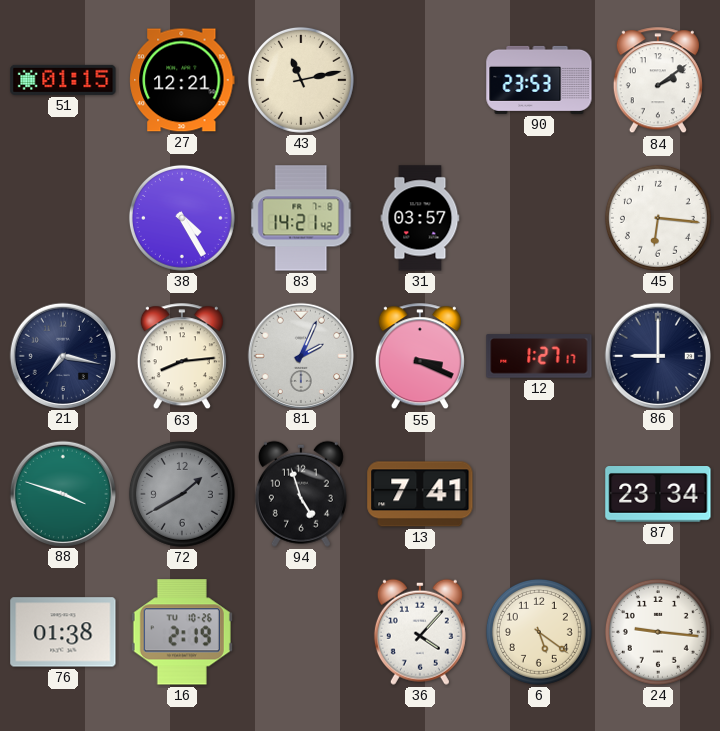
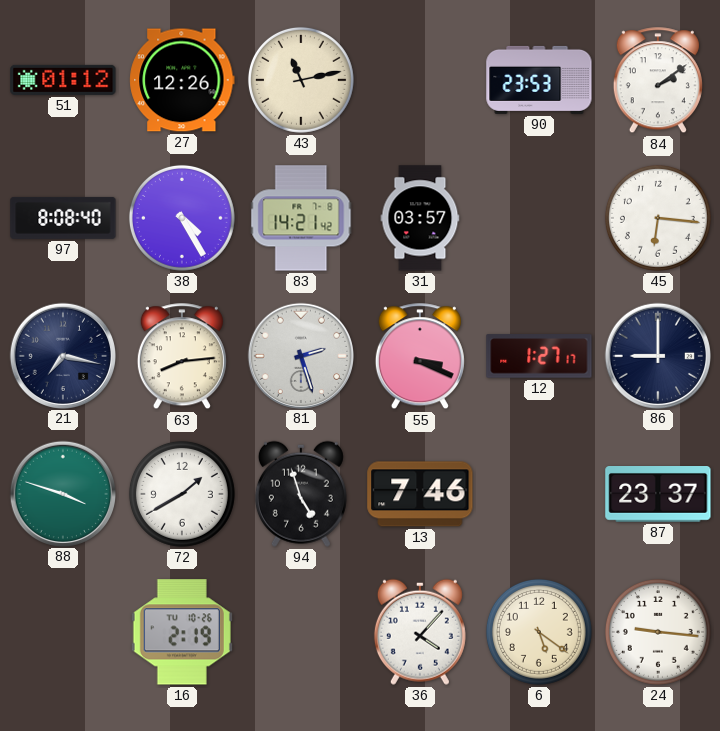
51: 01:15 -> 01:12 (63, 80)
27: 12:21 -> 12:26 (182, 80)
97: none -> 8:08 (63, 218)
81: 2:04 -> 2:27 (300, 355)
72 dial: grey -> white (182, 494)
13: 7:41 -> 7:46 (420, 494)
87: 23:34 -> 23:37 (658, 495)
76: 01:38 -> none (63, 632)
